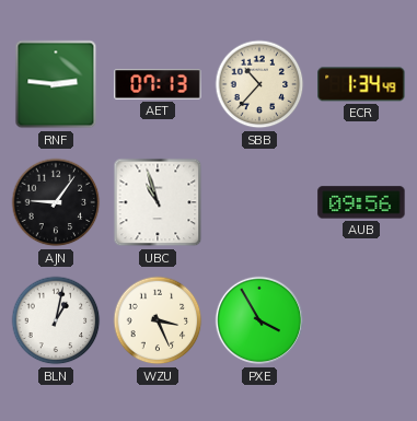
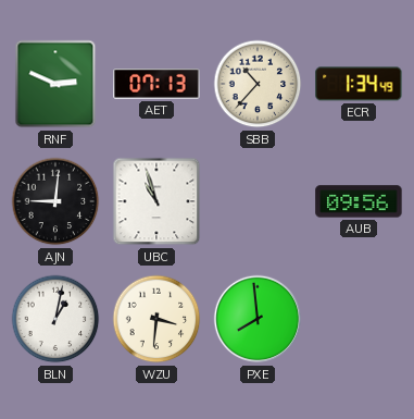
RNF: 2:46 -> 2:49 (55, 84)
AJN: 9:06 -> 9:01 (55, 201)
WZU: 3:26 -> 3:31 (156, 319)
PXE: 3:55 -> 7:59 (258, 319)
